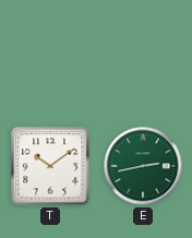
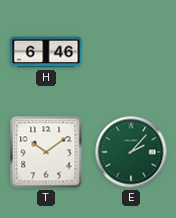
H: none -> 6:46 (46, 52)
E: 2:43 -> 2:07 (131, 152)
